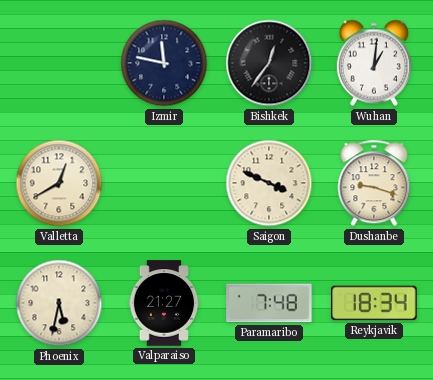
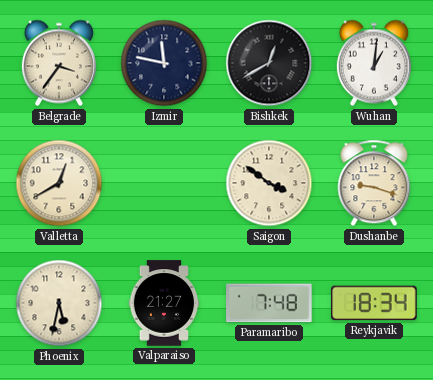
Belgrade: none -> 3:36 (59, 63)
Bishkek: 12:36 -> 12:40 (269, 63)
Saigon: 3:49 -> 3:51 (269, 183)
